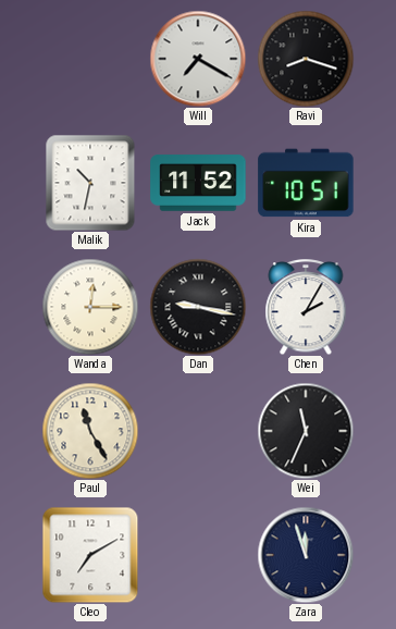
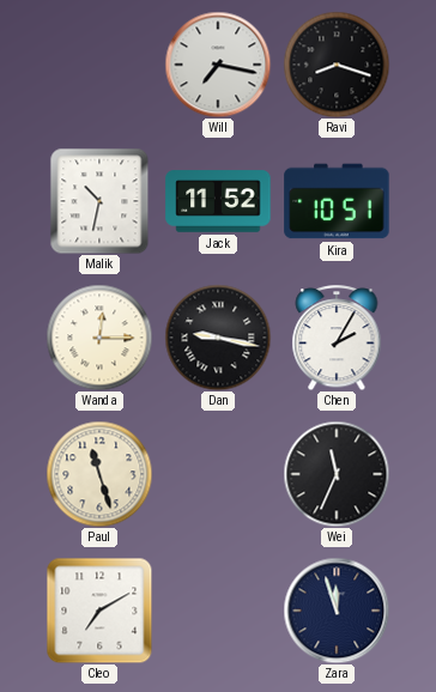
Will: 7:20 -> 7:17 (218, 65)
Paul: 11:25 -> 11:27 (99, 474)
